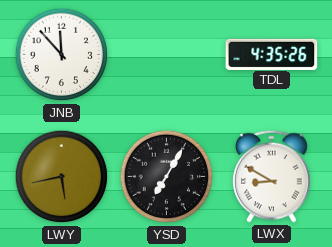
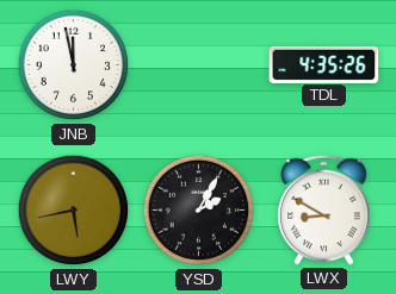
JNB: 11:53 -> 11:58 (74, 65)
YSD: 7:05 -> 2:05 (199, 211)
